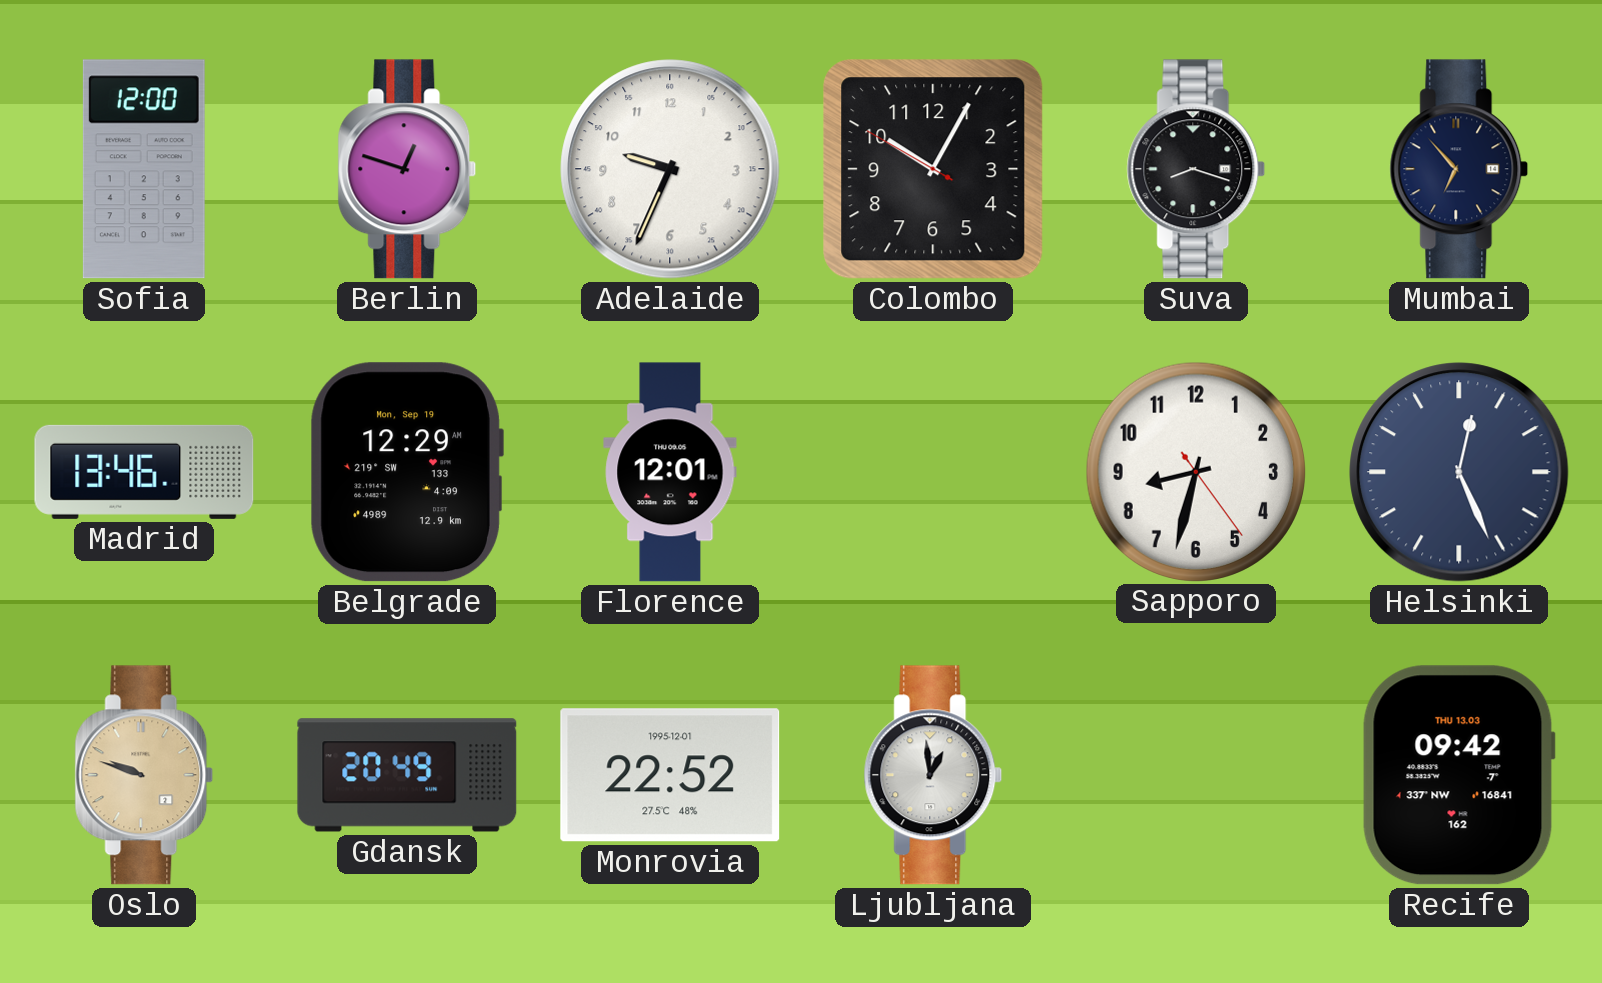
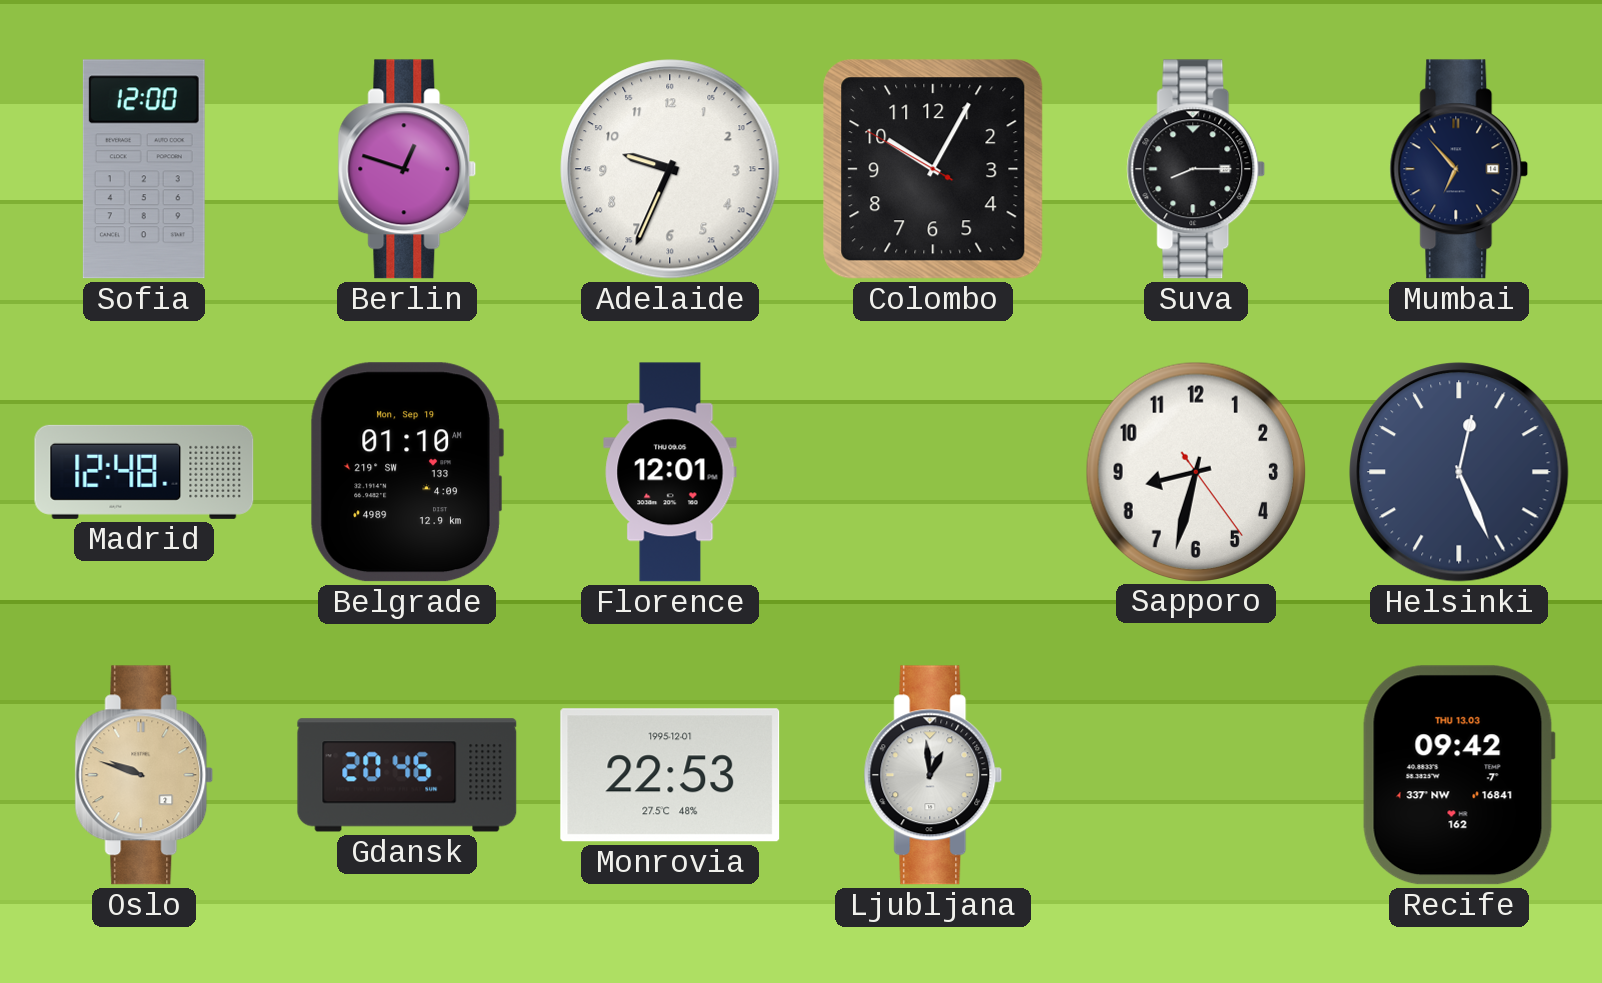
Suva: 8:18 -> 8:15 (1196, 169)
Madrid: 13:46 -> 12:48 (144, 472)
Belgrade: 12:29 -> 01:10 (407, 472)
Gdansk: 20:49 -> 20:46 (407, 775)
Monrovia: 22:52 -> 22:53 (670, 775)
